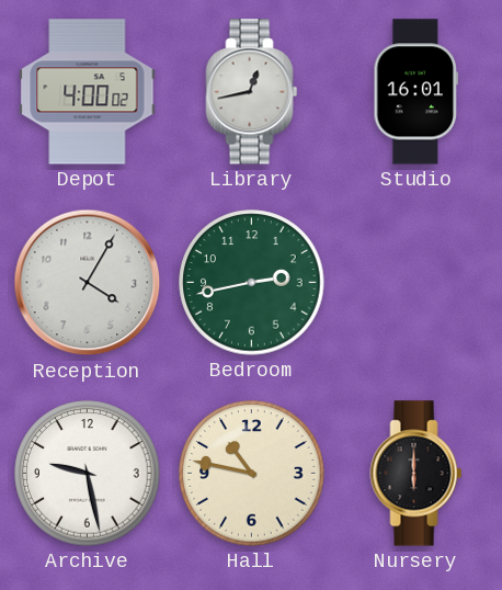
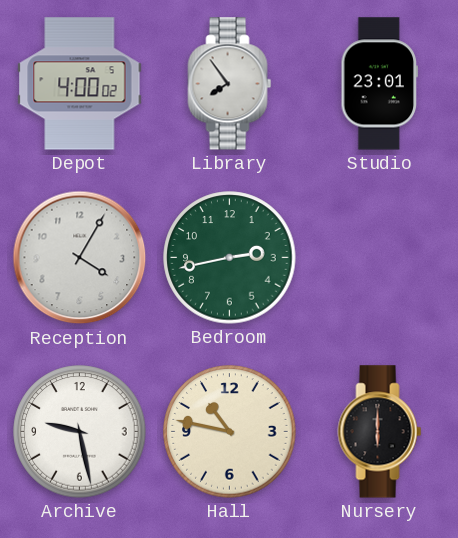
Library: 12:43 -> 7:54 (230, 84)
Studio: 16:01 -> 23:01 (380, 84)
